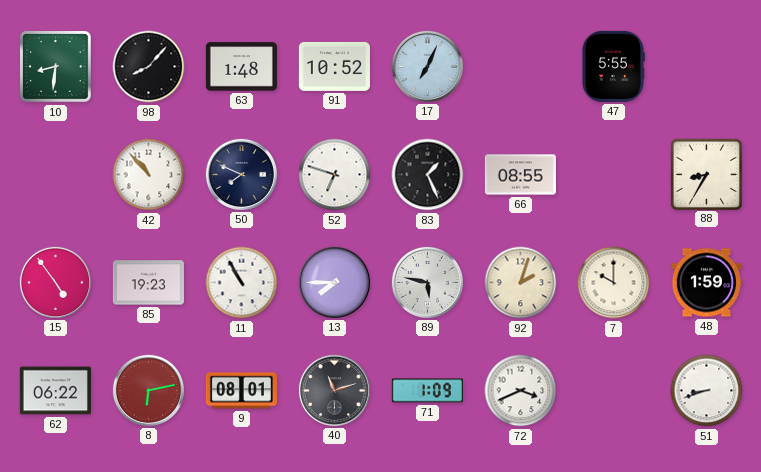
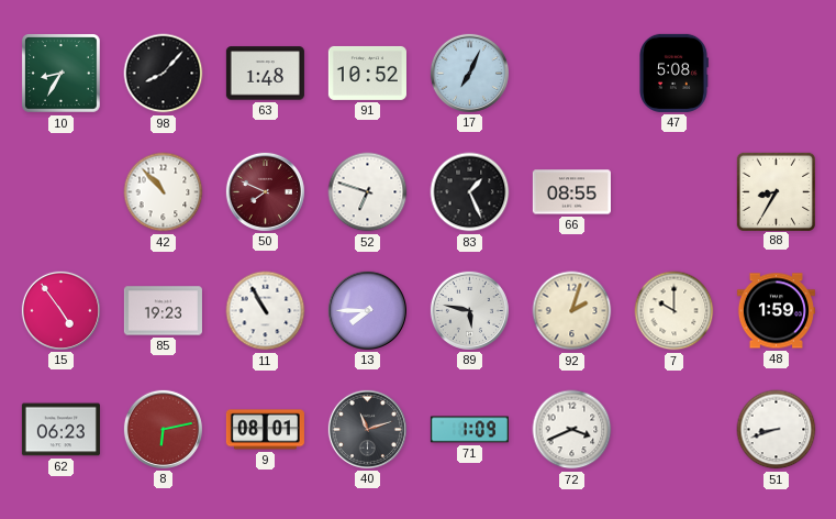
10: 8:31 -> 8:35 (62, 74)
47: 5:55 -> 5:08 (675, 73)
50 dial: navy -> burgundy (265, 191)
62: 06:22 -> 06:23 (60, 430)
